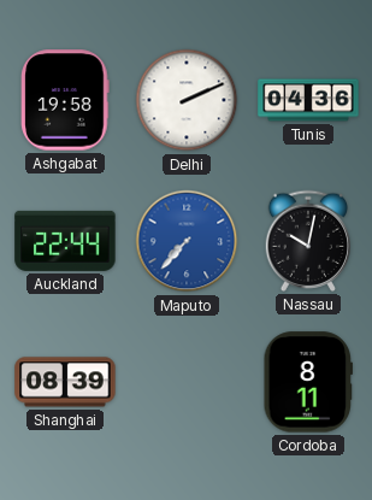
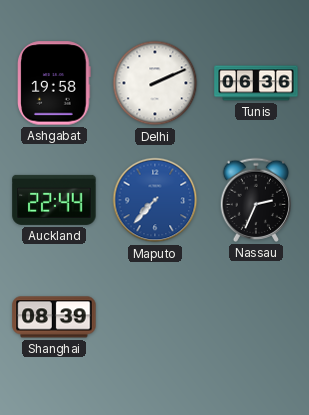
Tunis: 04:36 -> 06:36 (256, 83)
Nassau: 10:02 -> 2:34 (256, 200)
Cordoba: 8:11 -> none (308, 382)
